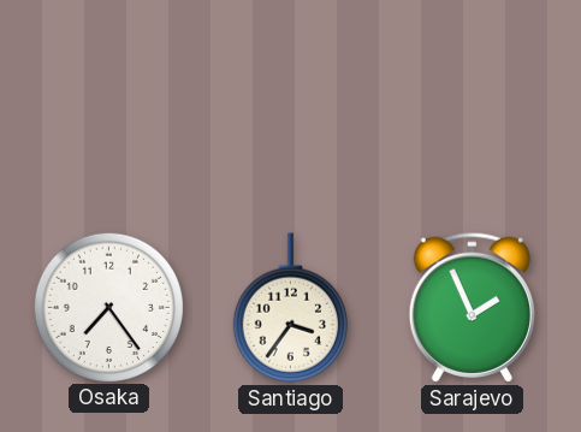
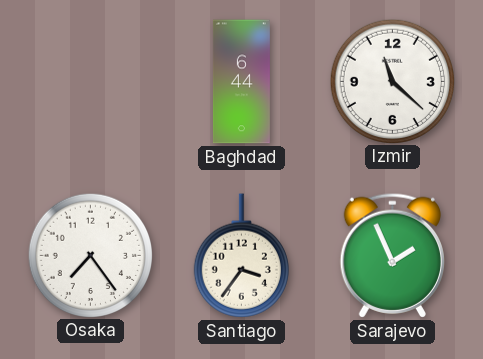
Baghdad: none -> 6:44 (241, 82)
Izmir: none -> 11:22 (392, 81)
